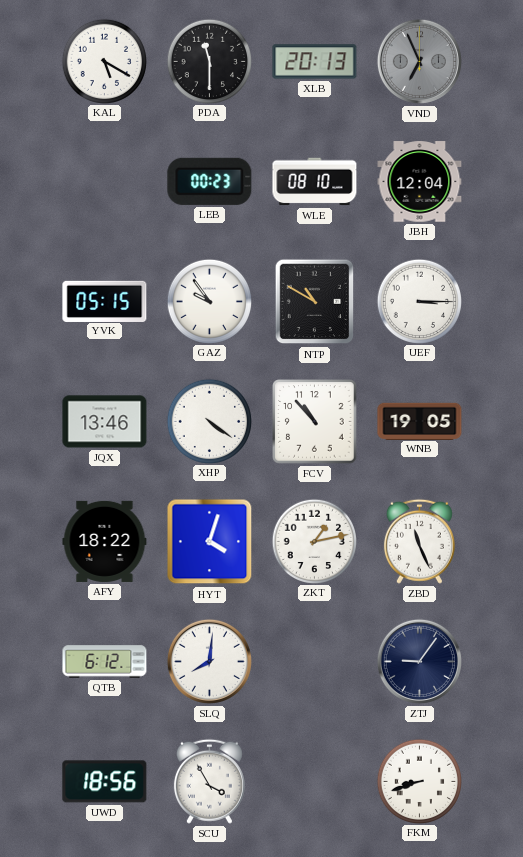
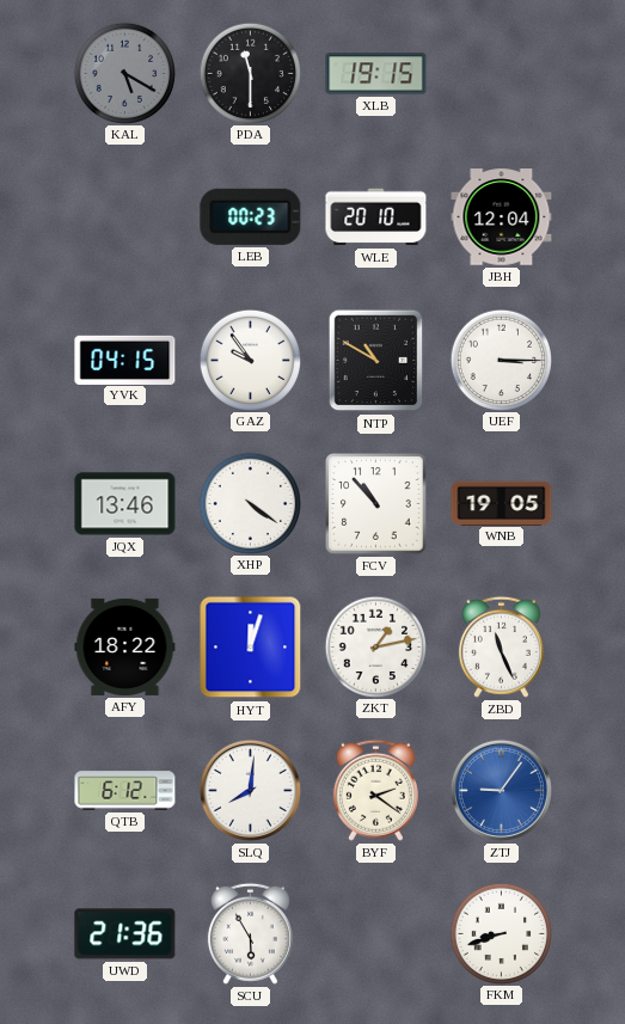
KAL dial: white -> grey (124, 73)
XLB: 20:13 -> 19:15 (376, 74)
VND: 6:56 -> none (419, 61)
WLE: 08:10 -> 20:10 (376, 217)
YVK: 05:15 -> 04:15 (125, 360)
HYT: 4:03 -> 12:03 (251, 648)
BYF: none -> 2:21 (375, 790)
ZTJ dial: navy -> blue (501, 790)
UWD: 18:56 -> 21:36 (125, 934)
SCU: 3:55 -> 5:55 (250, 933)
